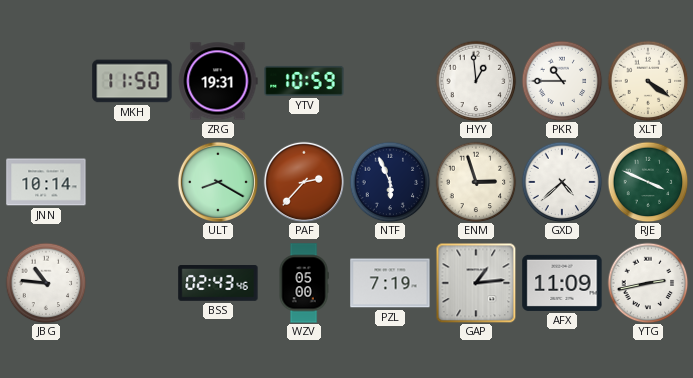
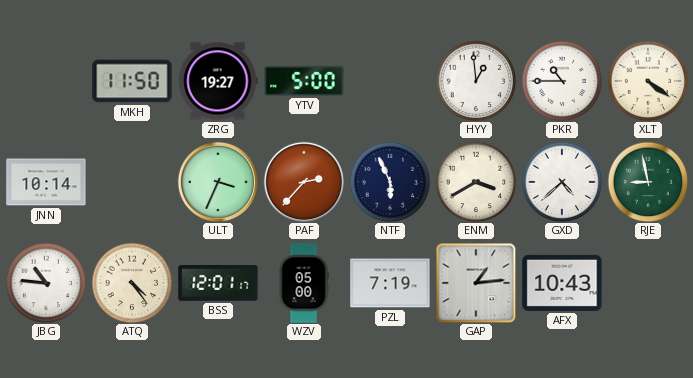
ZRG: 19:31 -> 19:27 (218, 81)
YTV: 10:59 -> 5:00 (304, 81)
ULT: 8:20 -> 3:34 (217, 181)
ENM: 2:57 -> 3:40 (476, 182)
RJE: 3:49 -> 8:58 (648, 182)
ATQ: none -> 4:24 (132, 283)
BSS: 02:43 -> 12:01 (218, 284)
AFX: 11:09 -> 10:43 (562, 283)
YTG: 2:43 -> none (648, 283)
